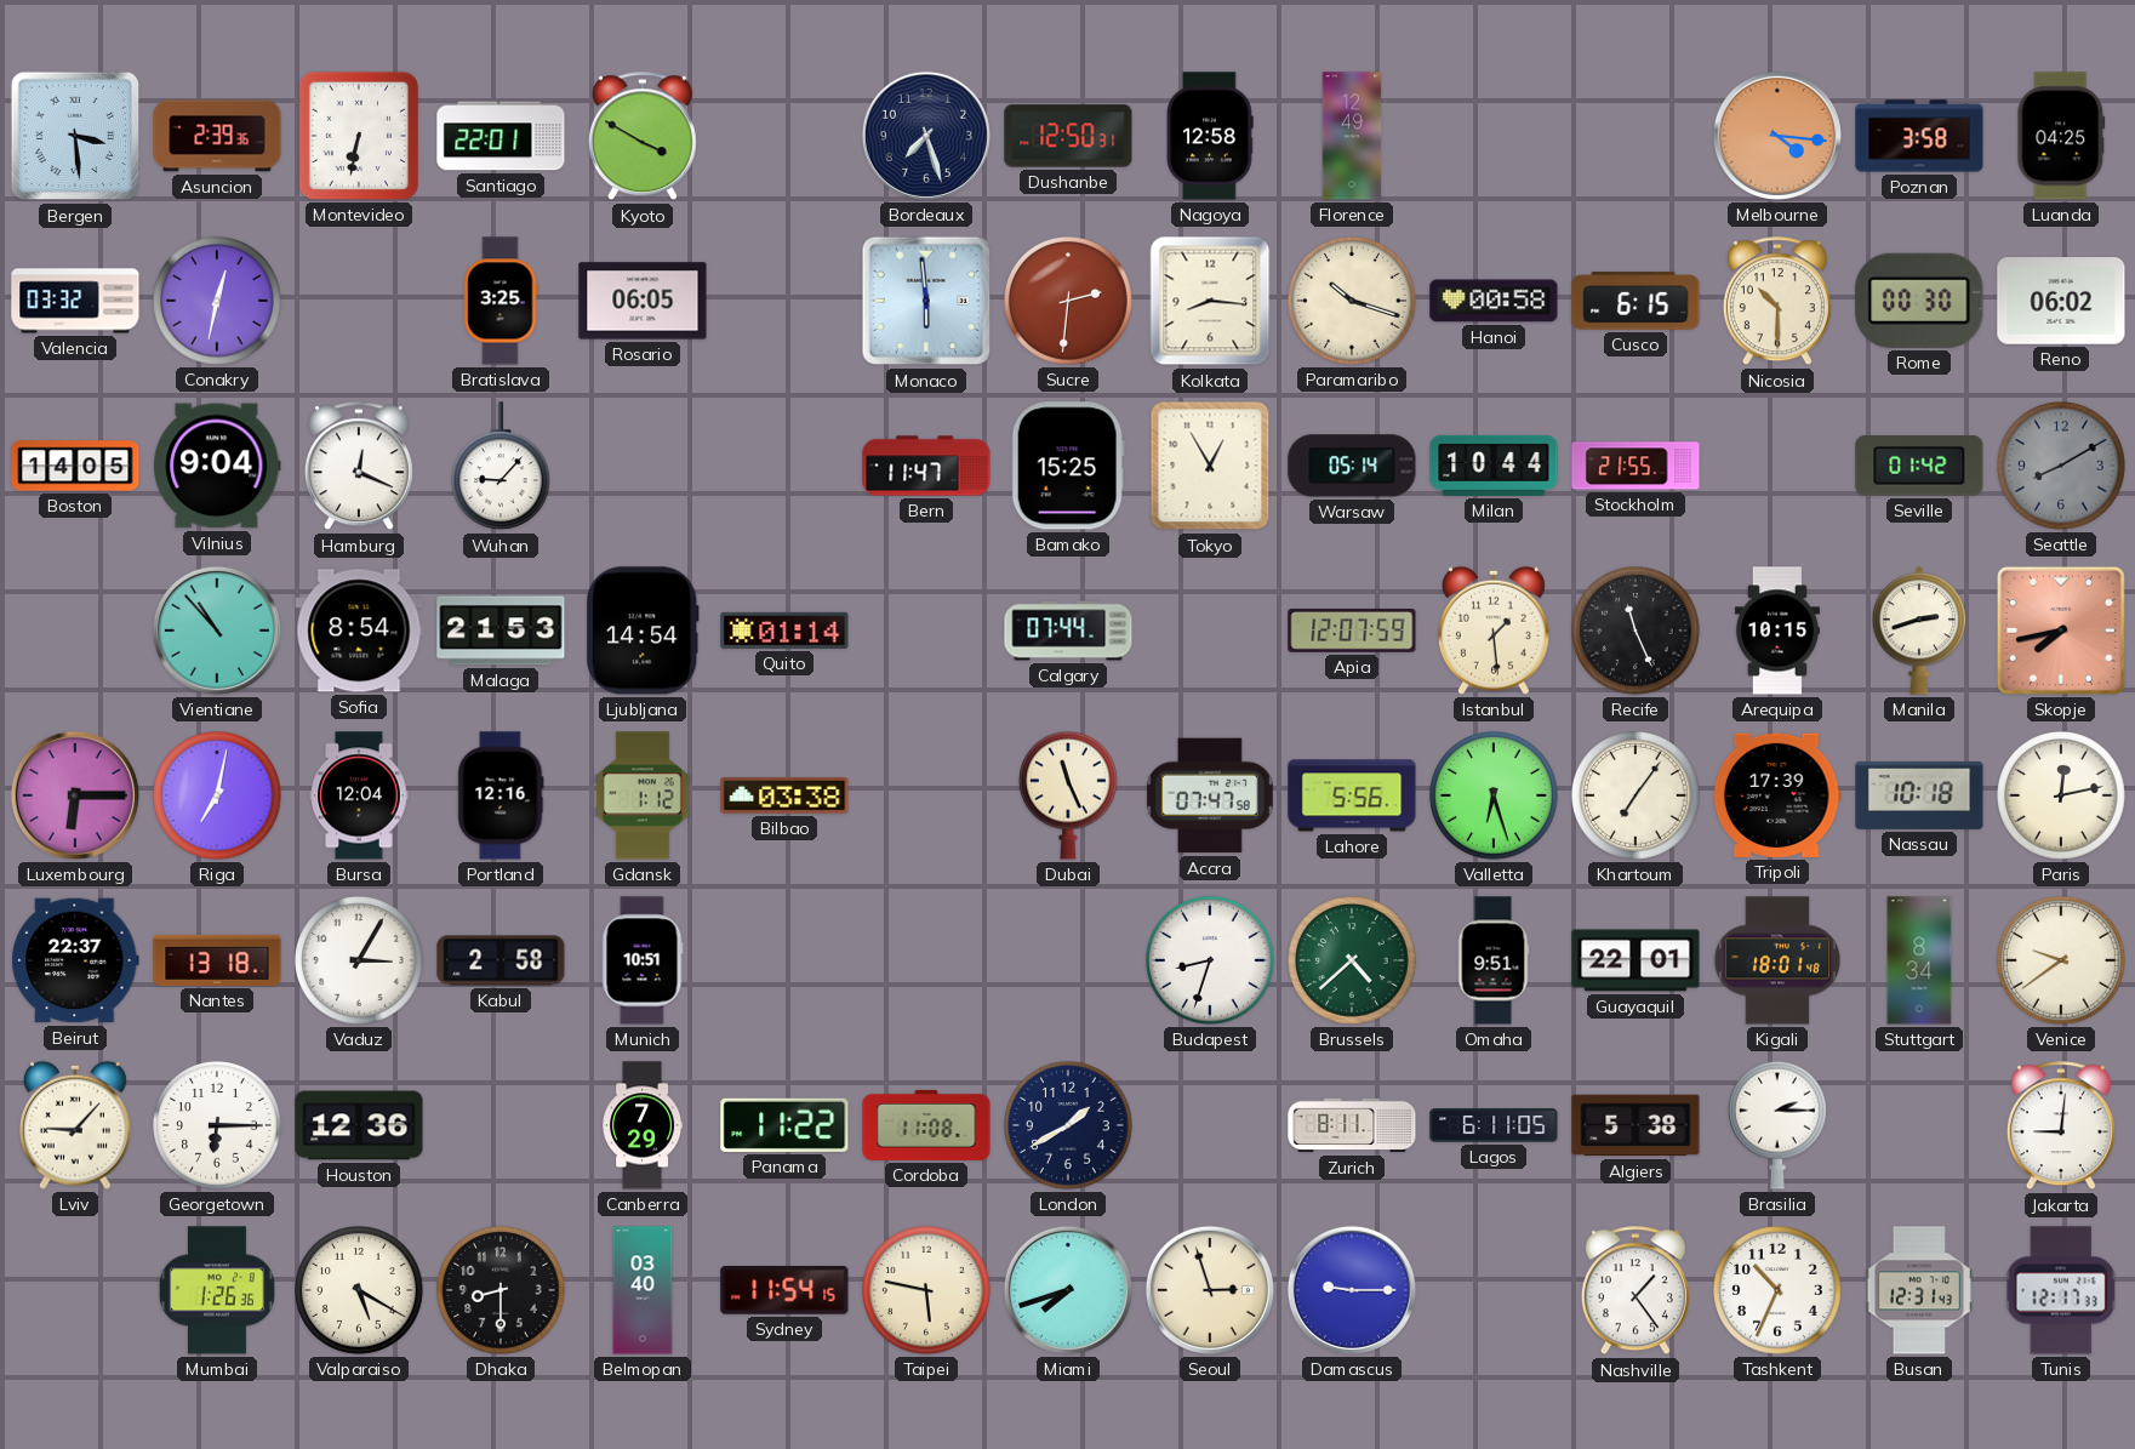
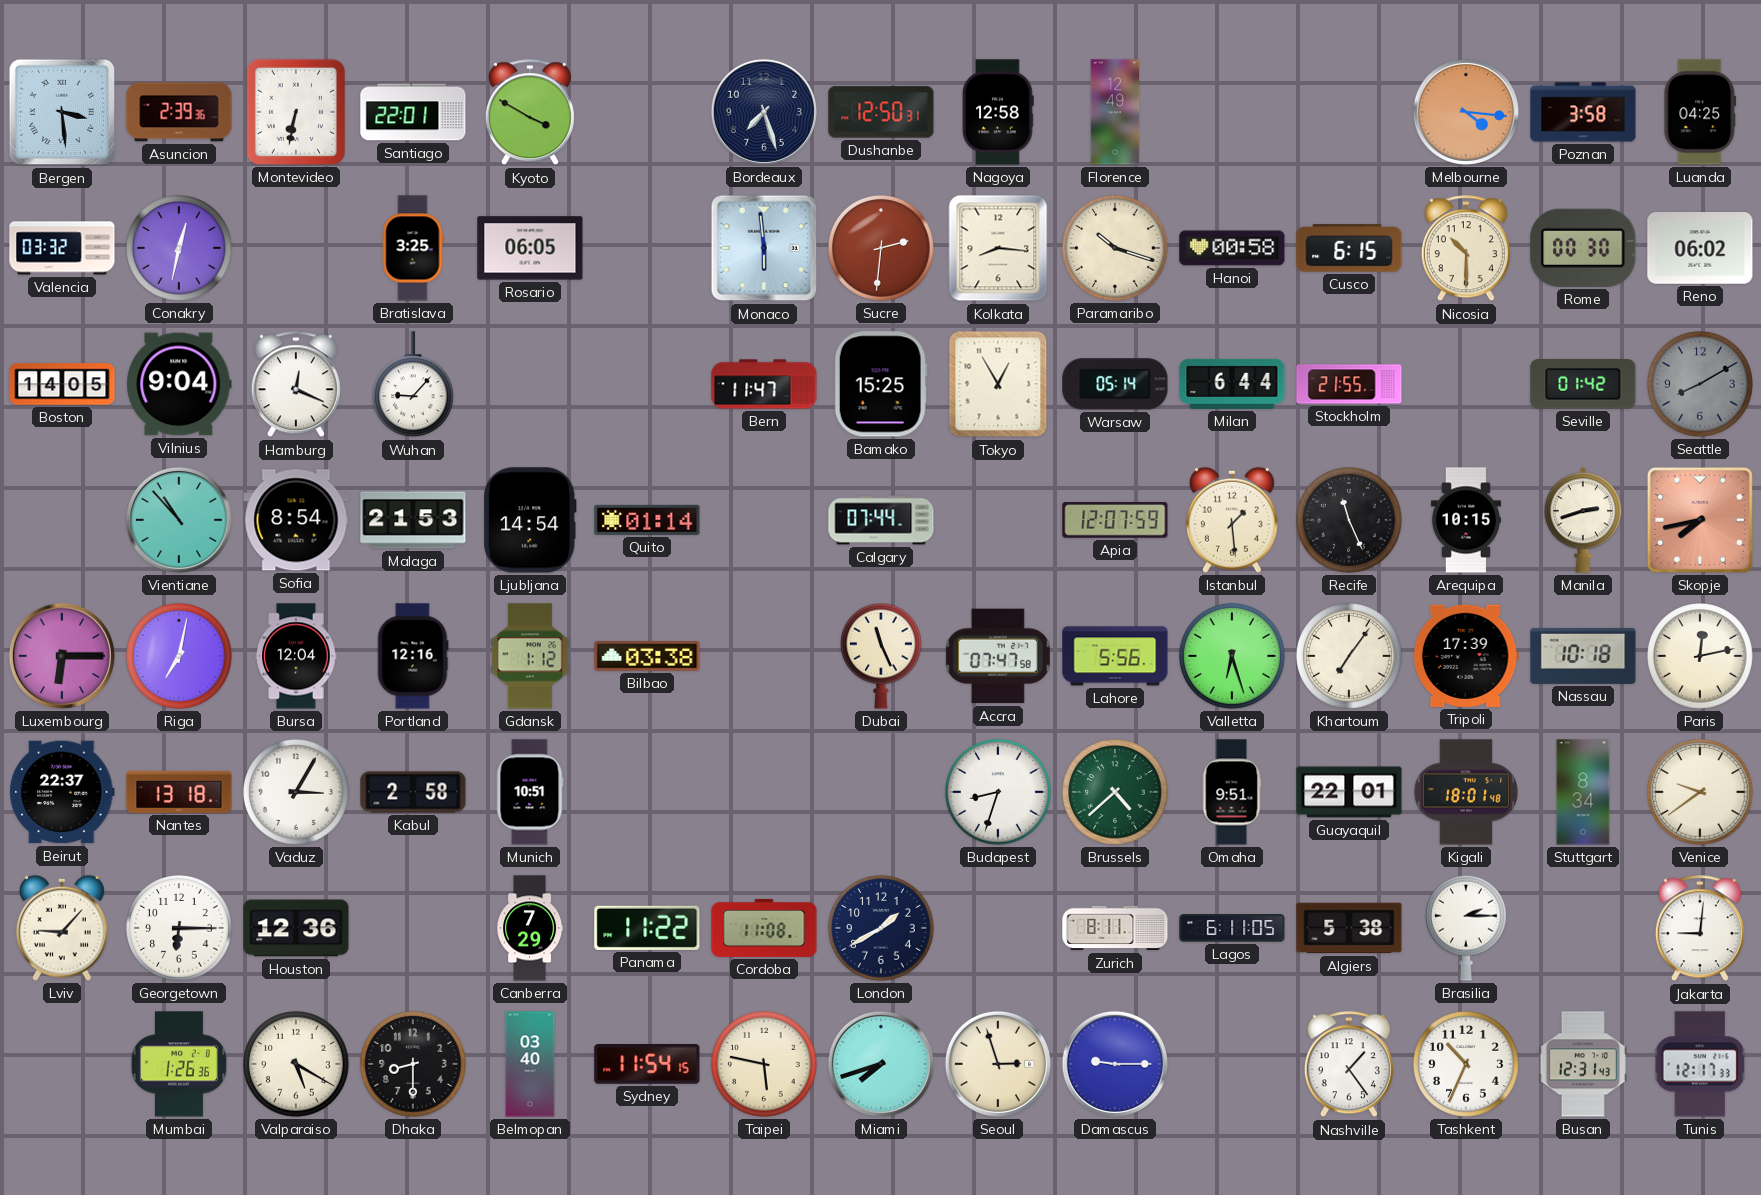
Milan: 10:44 -> 6:44 (1232, 384)
